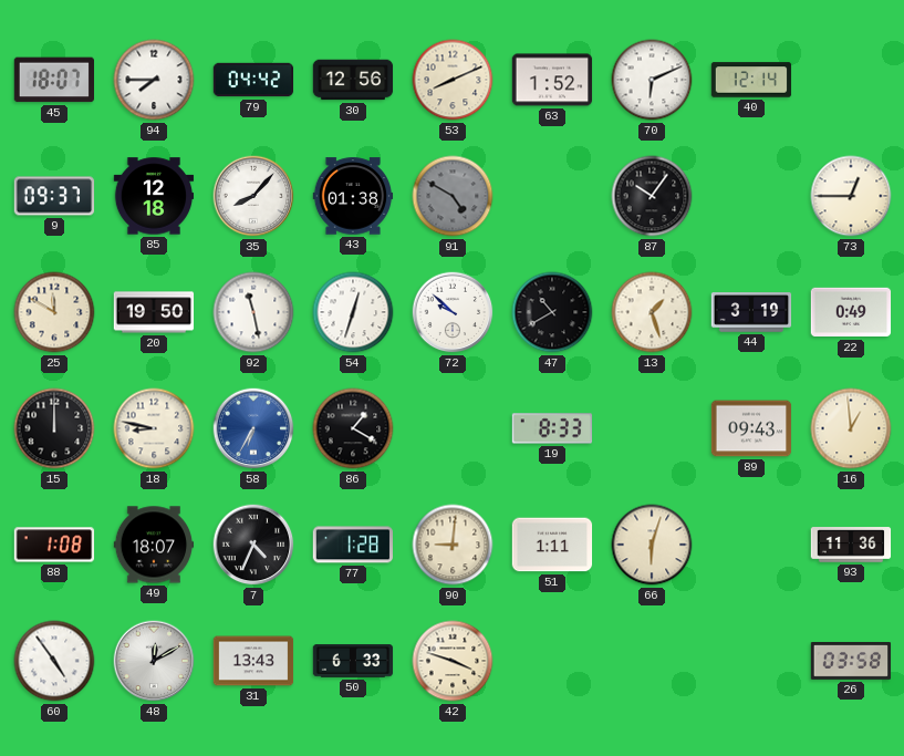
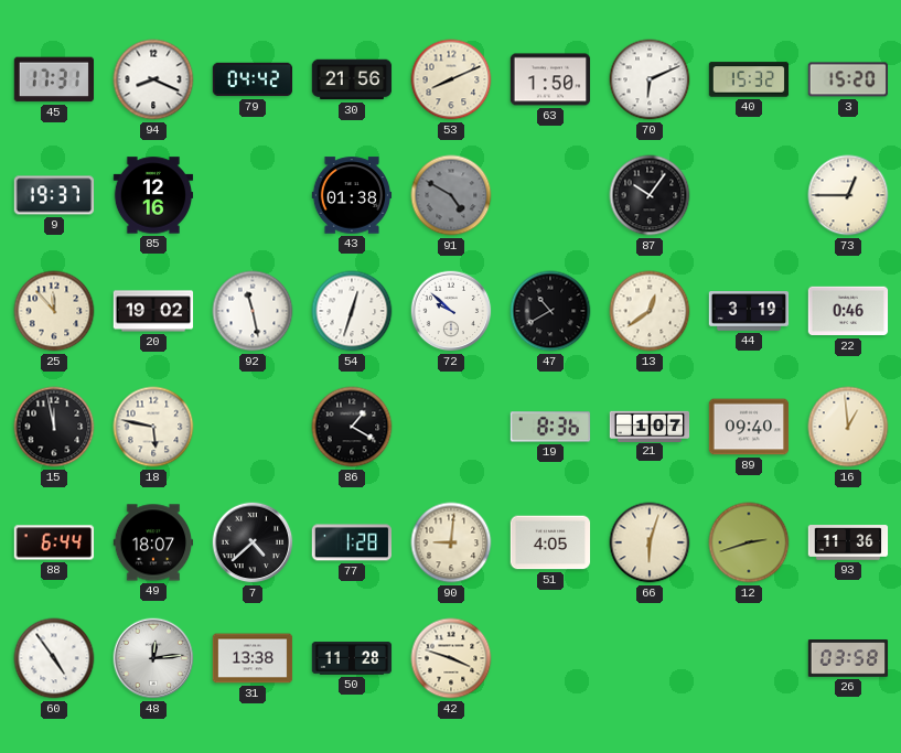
45: 18:07 -> 17:31 (53, 79)
94: 7:45 -> 8:19 (153, 79)
30: 12:56 -> 21:56 (352, 79)
63: 1:52 -> 1:50 (550, 79)
40: 12:14 -> 15:32 (749, 79)
3: none -> 15:20 (847, 79)
9: 09:37 -> 19:37 (54, 195)
85: 12:18 -> 12:16 (153, 195)
35: 8:07 -> none (253, 196)
25: 11:50 -> 11:53 (54, 311)
20: 19:50 -> 19:02 (153, 311)
13: 1:27 -> 12:39 (650, 311)
22: 0:49 -> 0:46 (848, 311)
15: 12:00 -> 11:58 (54, 427)
18: 8:47 -> 5:47 (153, 427)
58: 6:35 -> none (253, 428)
19: 8:33 -> 8:36 (550, 427)
21: none -> 1:07 (650, 426)
89: 09:43 -> 09:40 (749, 427)
88: 1:08 -> 6:44 (54, 542)
7: 4:34 -> 4:38 (253, 542)
51: 1:11 -> 4:05 (550, 542)
12: none -> 2:42 (749, 542)
48: 12:10 -> 12:14 (153, 658)
31: 13:43 -> 13:38 (253, 658)
50: 6:33 -> 11:28 (352, 658)
